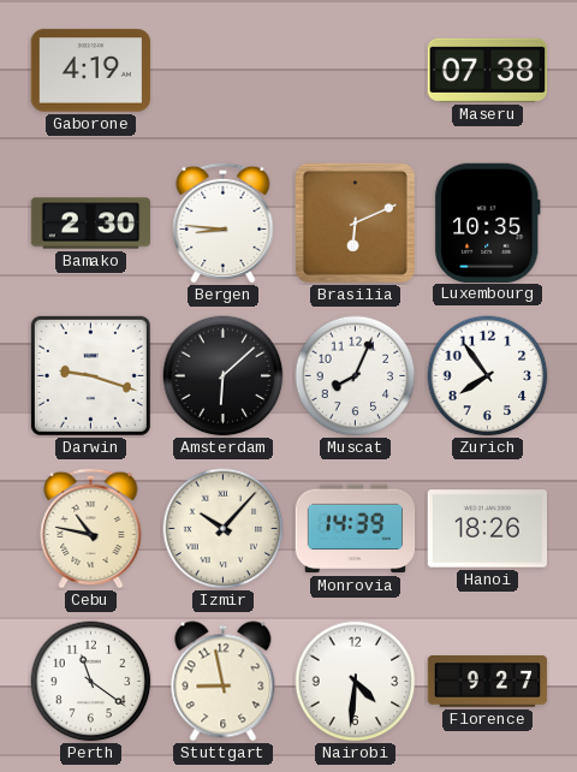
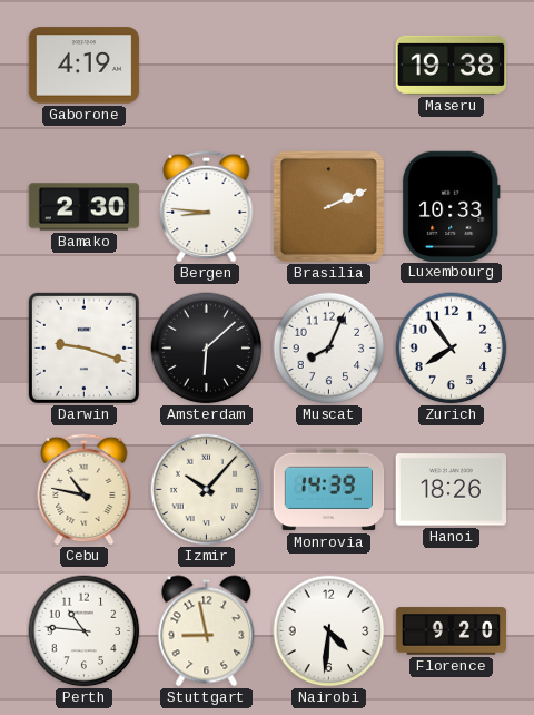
Maseru: 07:38 -> 19:38 (452, 65)
Brasilia: 6:11 -> 2:11 (328, 206)
Luxembourg: 10:35 -> 10:33 (451, 206)
Perth: 11:21 -> 10:46 (85, 631)
Florence: 9:27 -> 9:20 (452, 631)
